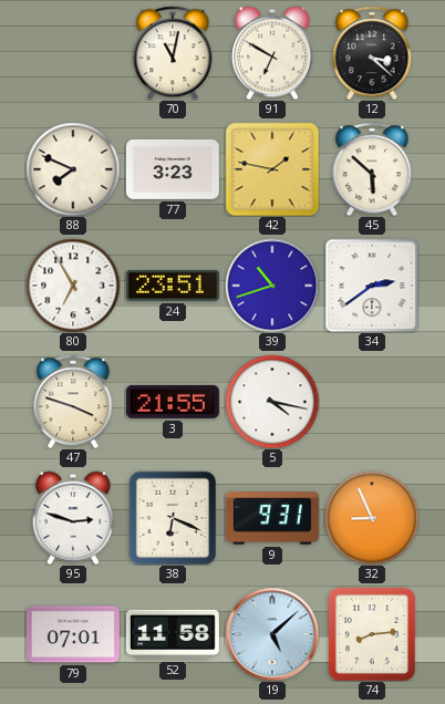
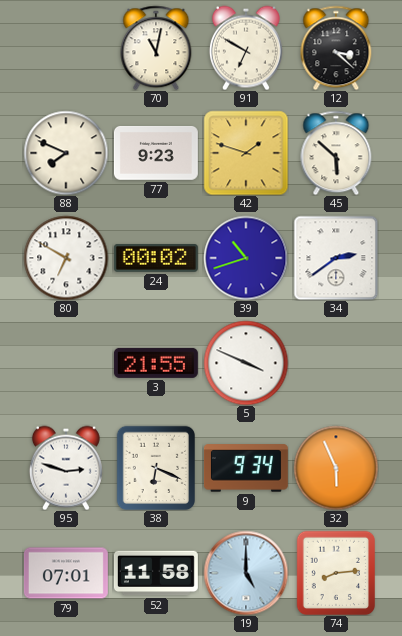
77: 3:23 -> 9:23 (156, 153)
42: 1:47 -> 1:48 (246, 153)
80: 6:55 -> 6:50 (66, 258)
24: 23:51 -> 00:02 (156, 258)
47: 3:48 -> none (73, 402)
5: 4:17 -> 3:49 (246, 363)
9: 9:31 -> 9:34 (246, 468)
32: 8:56 -> 5:56 (336, 468)
19: 5:08 -> 5:00 (246, 573)
